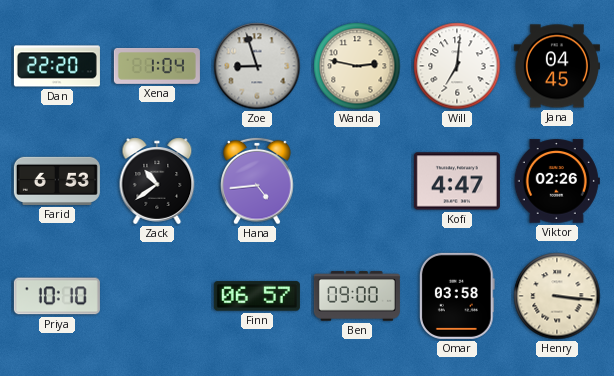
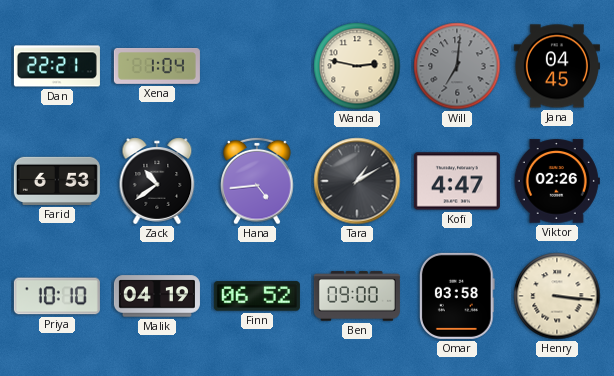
Dan: 22:20 -> 22:21 (57, 66)
Zoe: 8:57 -> none (257, 66)
Will dial: white -> grey (457, 66)
Tara: none -> 1:10 (357, 181)
Malik: none -> 04:19 (157, 296)
Finn: 06:57 -> 06:52 (257, 296)
